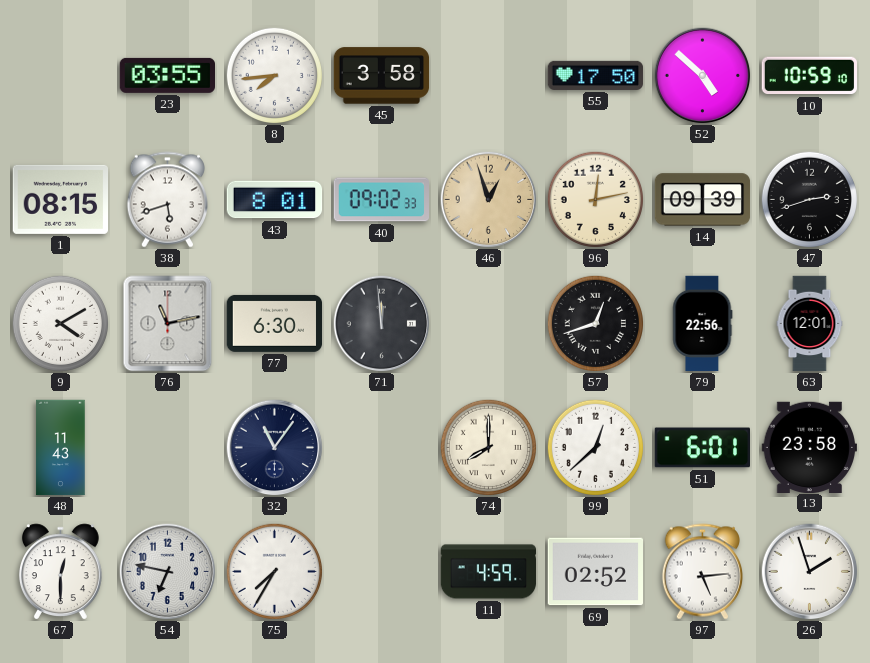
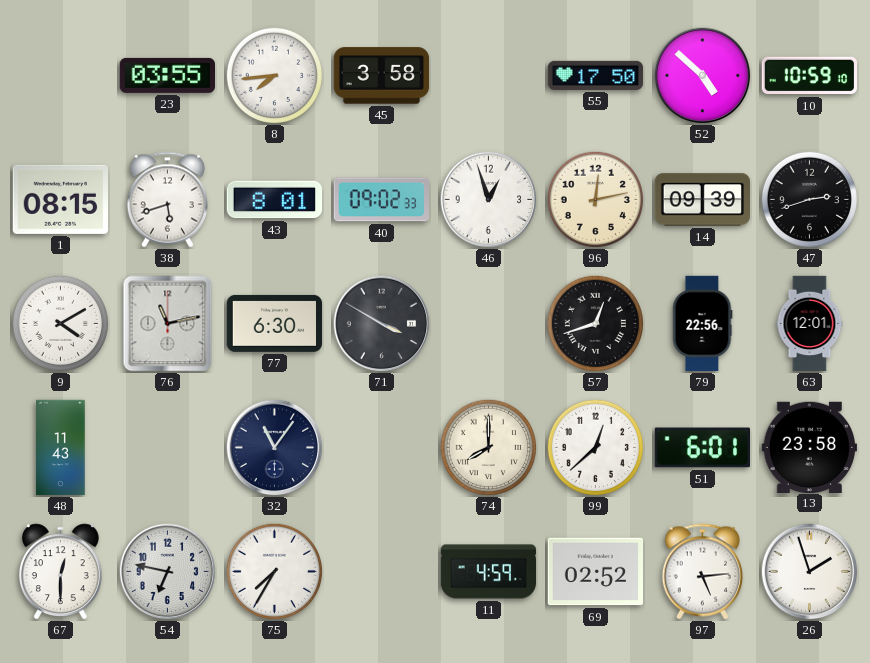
46 dial: champagne -> white (489, 200)
71: 11:59 -> 3:50 (382, 324)
